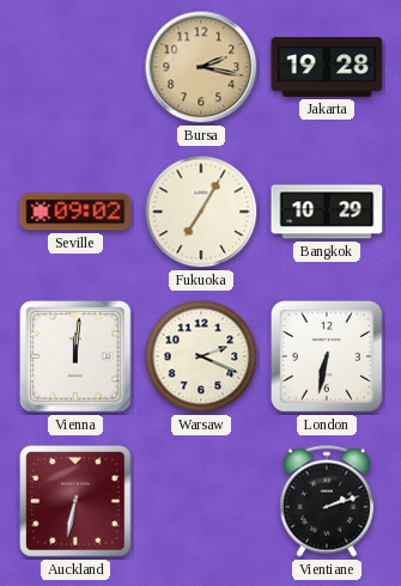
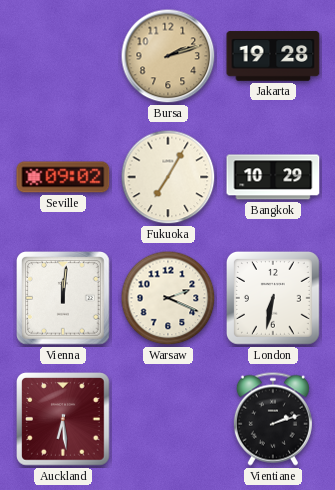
Bursa: 2:17 -> 2:12 (168, 56)
Auckland: 6:32 -> 6:29 (63, 419)
